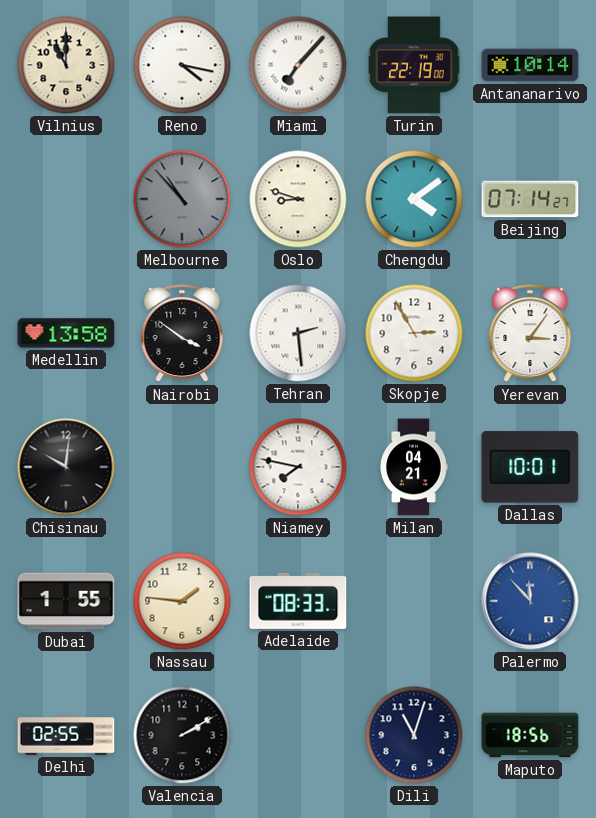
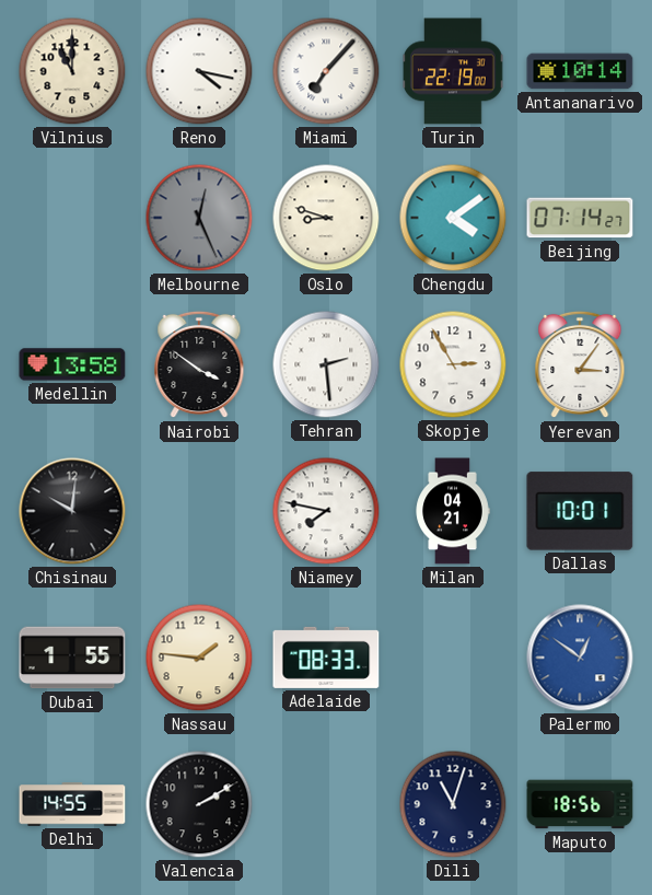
Melbourne: 10:53 -> 12:26 (199, 218)
Palermo: 11:53 -> 12:51 (580, 658)
Delhi: 02:55 -> 14:55 (72, 804)
